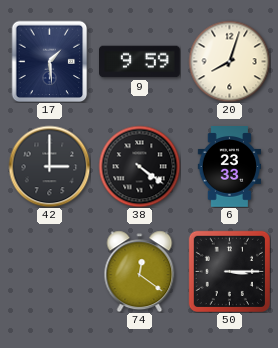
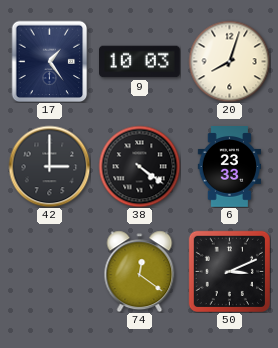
17: 1:29 -> 1:24 (50, 61)
9: 9:59 -> 10:03 (140, 62)
50: 3:15 -> 3:11 (229, 271)
